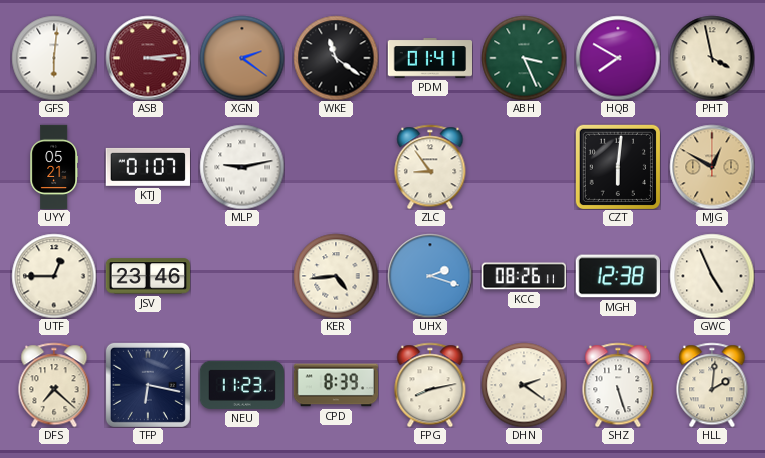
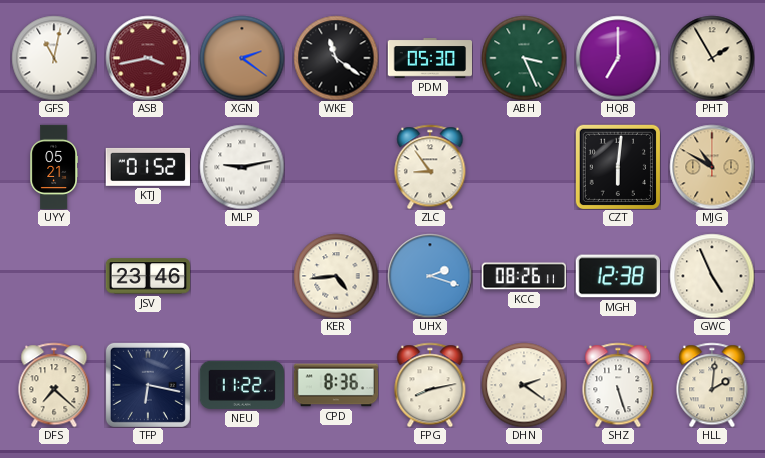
GFS: 6:01 -> 11:02 (54, 58)
ASB: 3:14 -> 3:43 (148, 58)
PDM: 01:41 -> 05:30 (429, 59)
HQB: 7:50 -> 7:00 (618, 58)
PHT: 3:58 -> 1:55 (712, 58)
KTJ: 01:07 -> 01:52 (148, 167)
MJG: 12:50 -> 10:50 (712, 167)
UTF: 12:45 -> none (54, 276)
NEU: 11:23 -> 11:22 (241, 385)
CPD: 8:39 -> 8:36 (336, 385)
